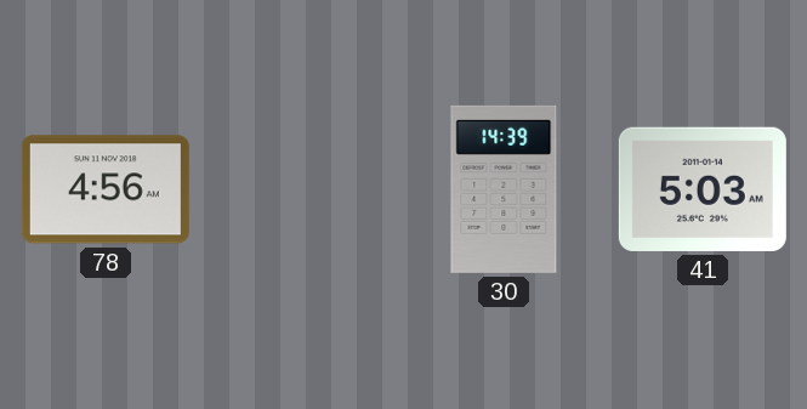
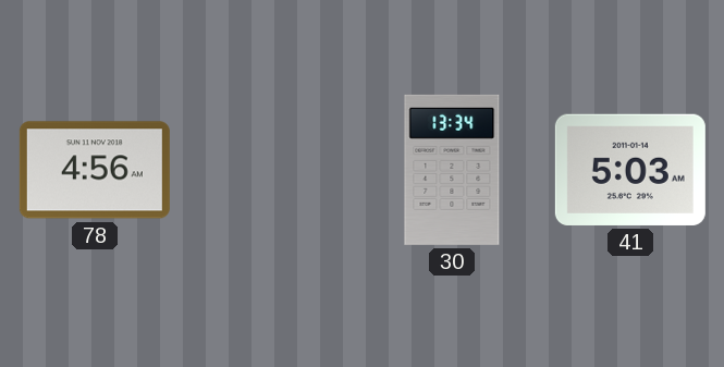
30: 14:39 -> 13:34 (452, 170)
